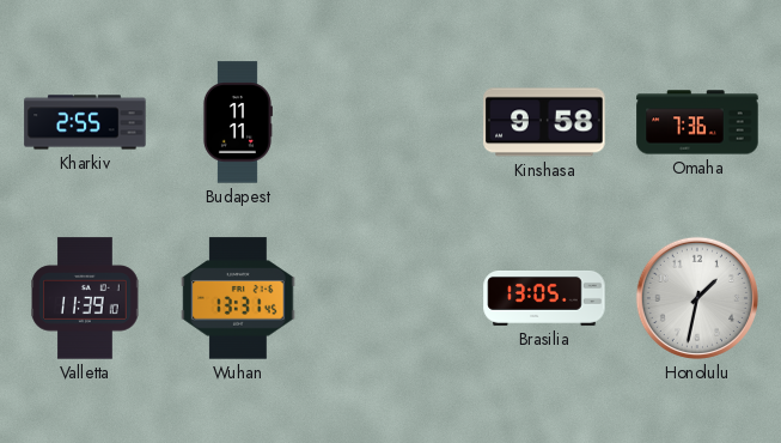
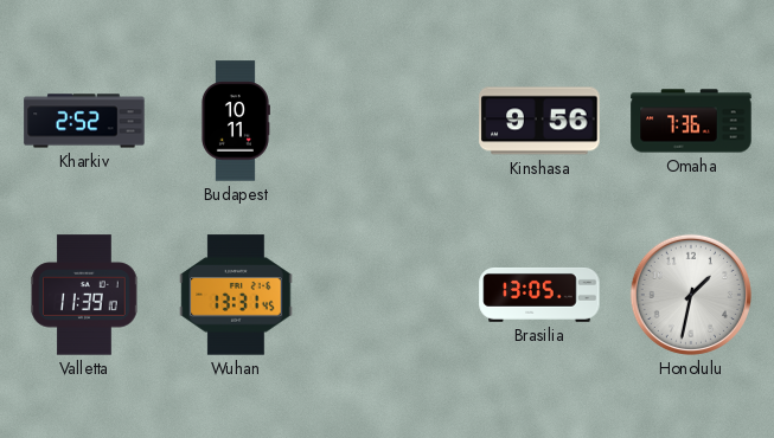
Kharkiv: 2:55 -> 2:52 (84, 121)
Budapest: 11:11 -> 10:11 (235, 121)
Kinshasa: 9:58 -> 9:56 (539, 121)
